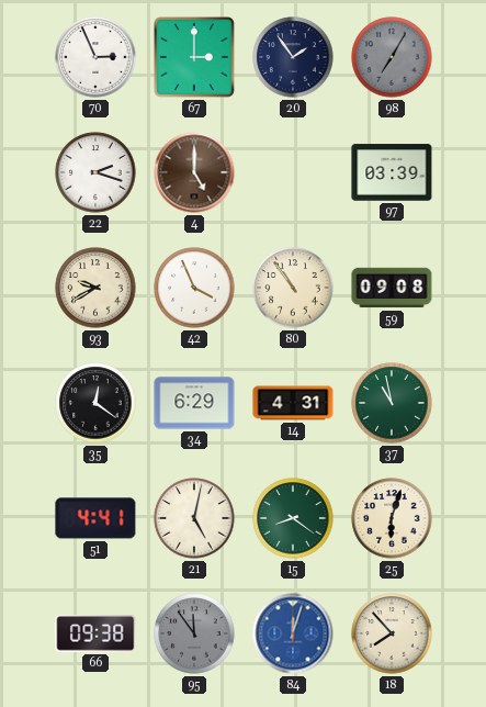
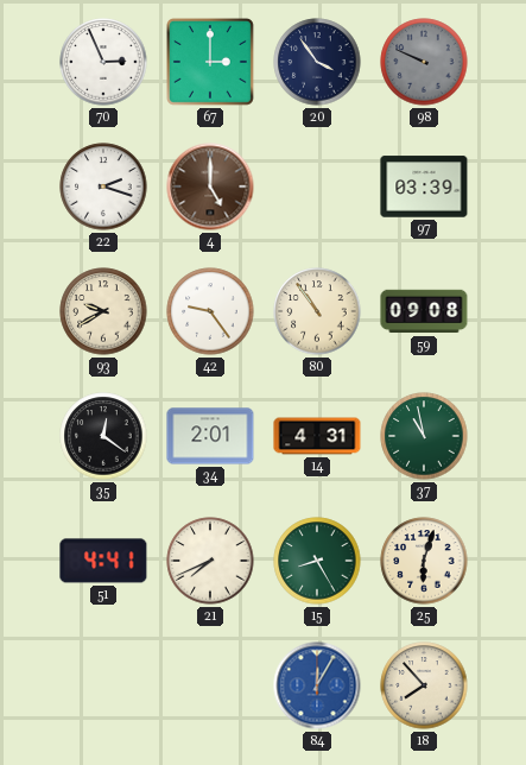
20: 1:54 -> 3:54 (317, 62)
98: 7:05 -> 9:49 (424, 62)
42: 3:56 -> 9:24 (210, 311)
34: 6:29 -> 2:01 (210, 436)
21: 5:02 -> 7:41 (210, 561)
15: 8:21 -> 8:25 (317, 561)
66: 09:38 -> none (95, 633)
95: 11:54 -> none (194, 633)
84: 12:03 -> 12:05 (317, 685)
